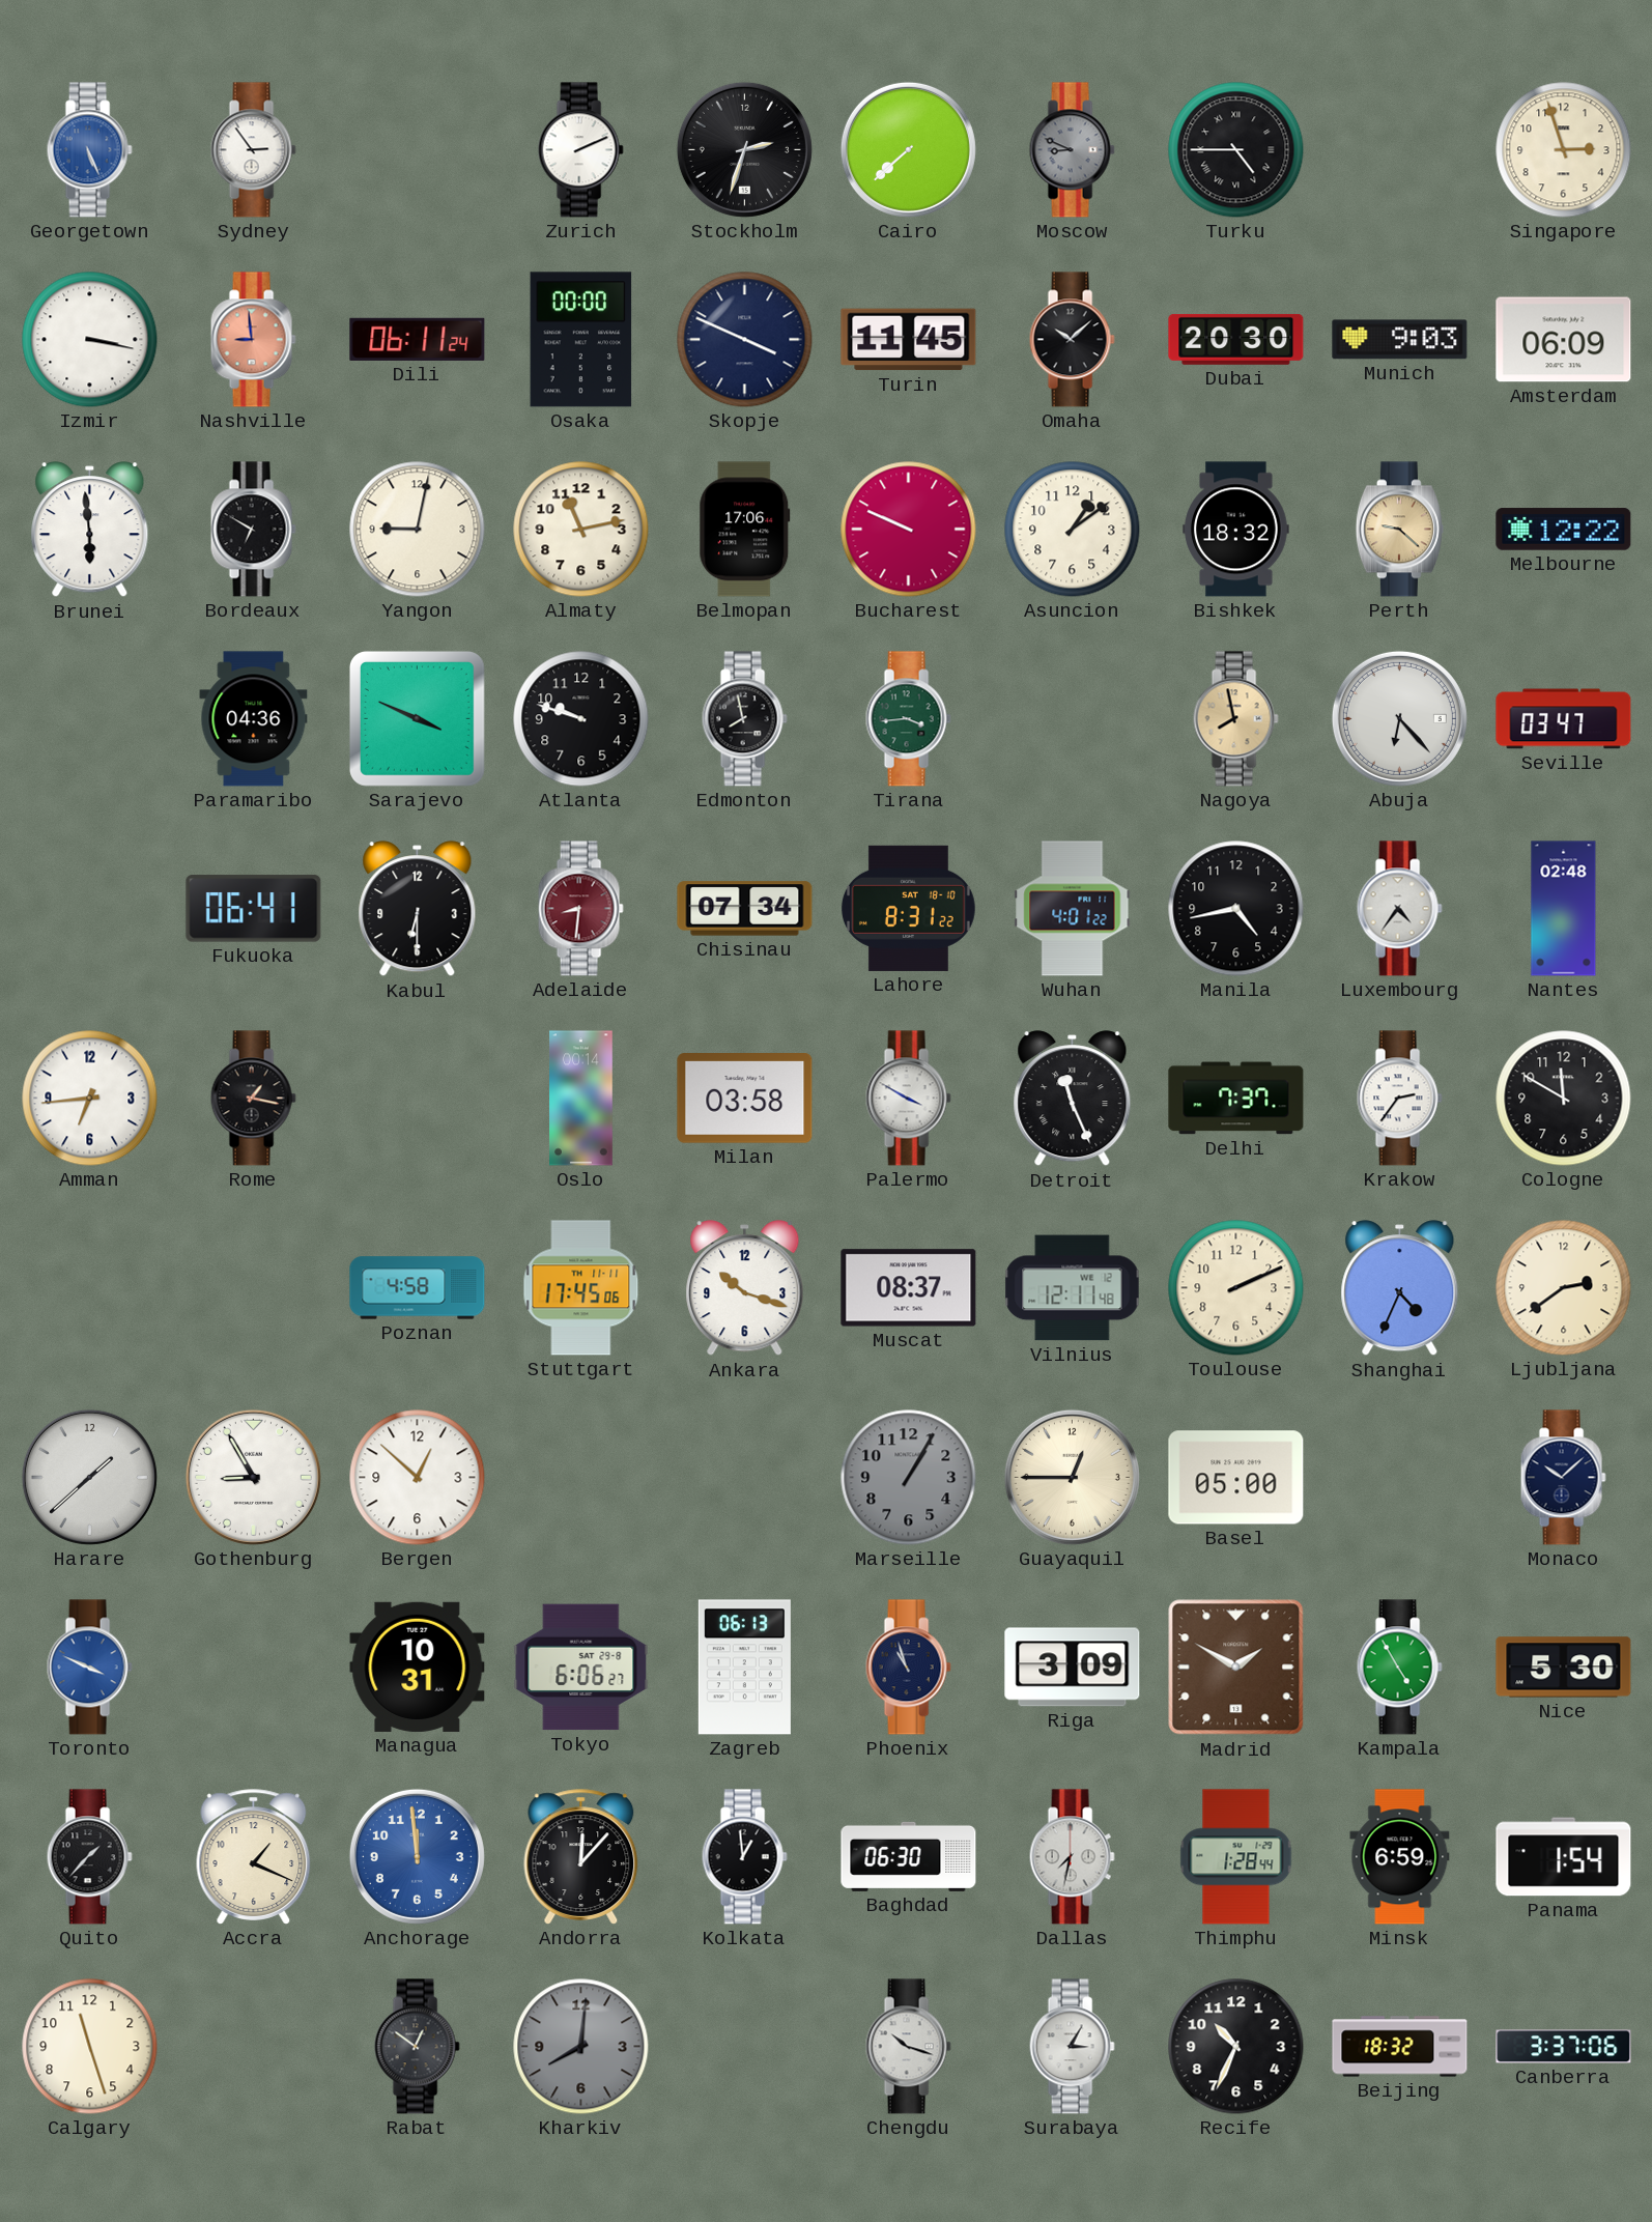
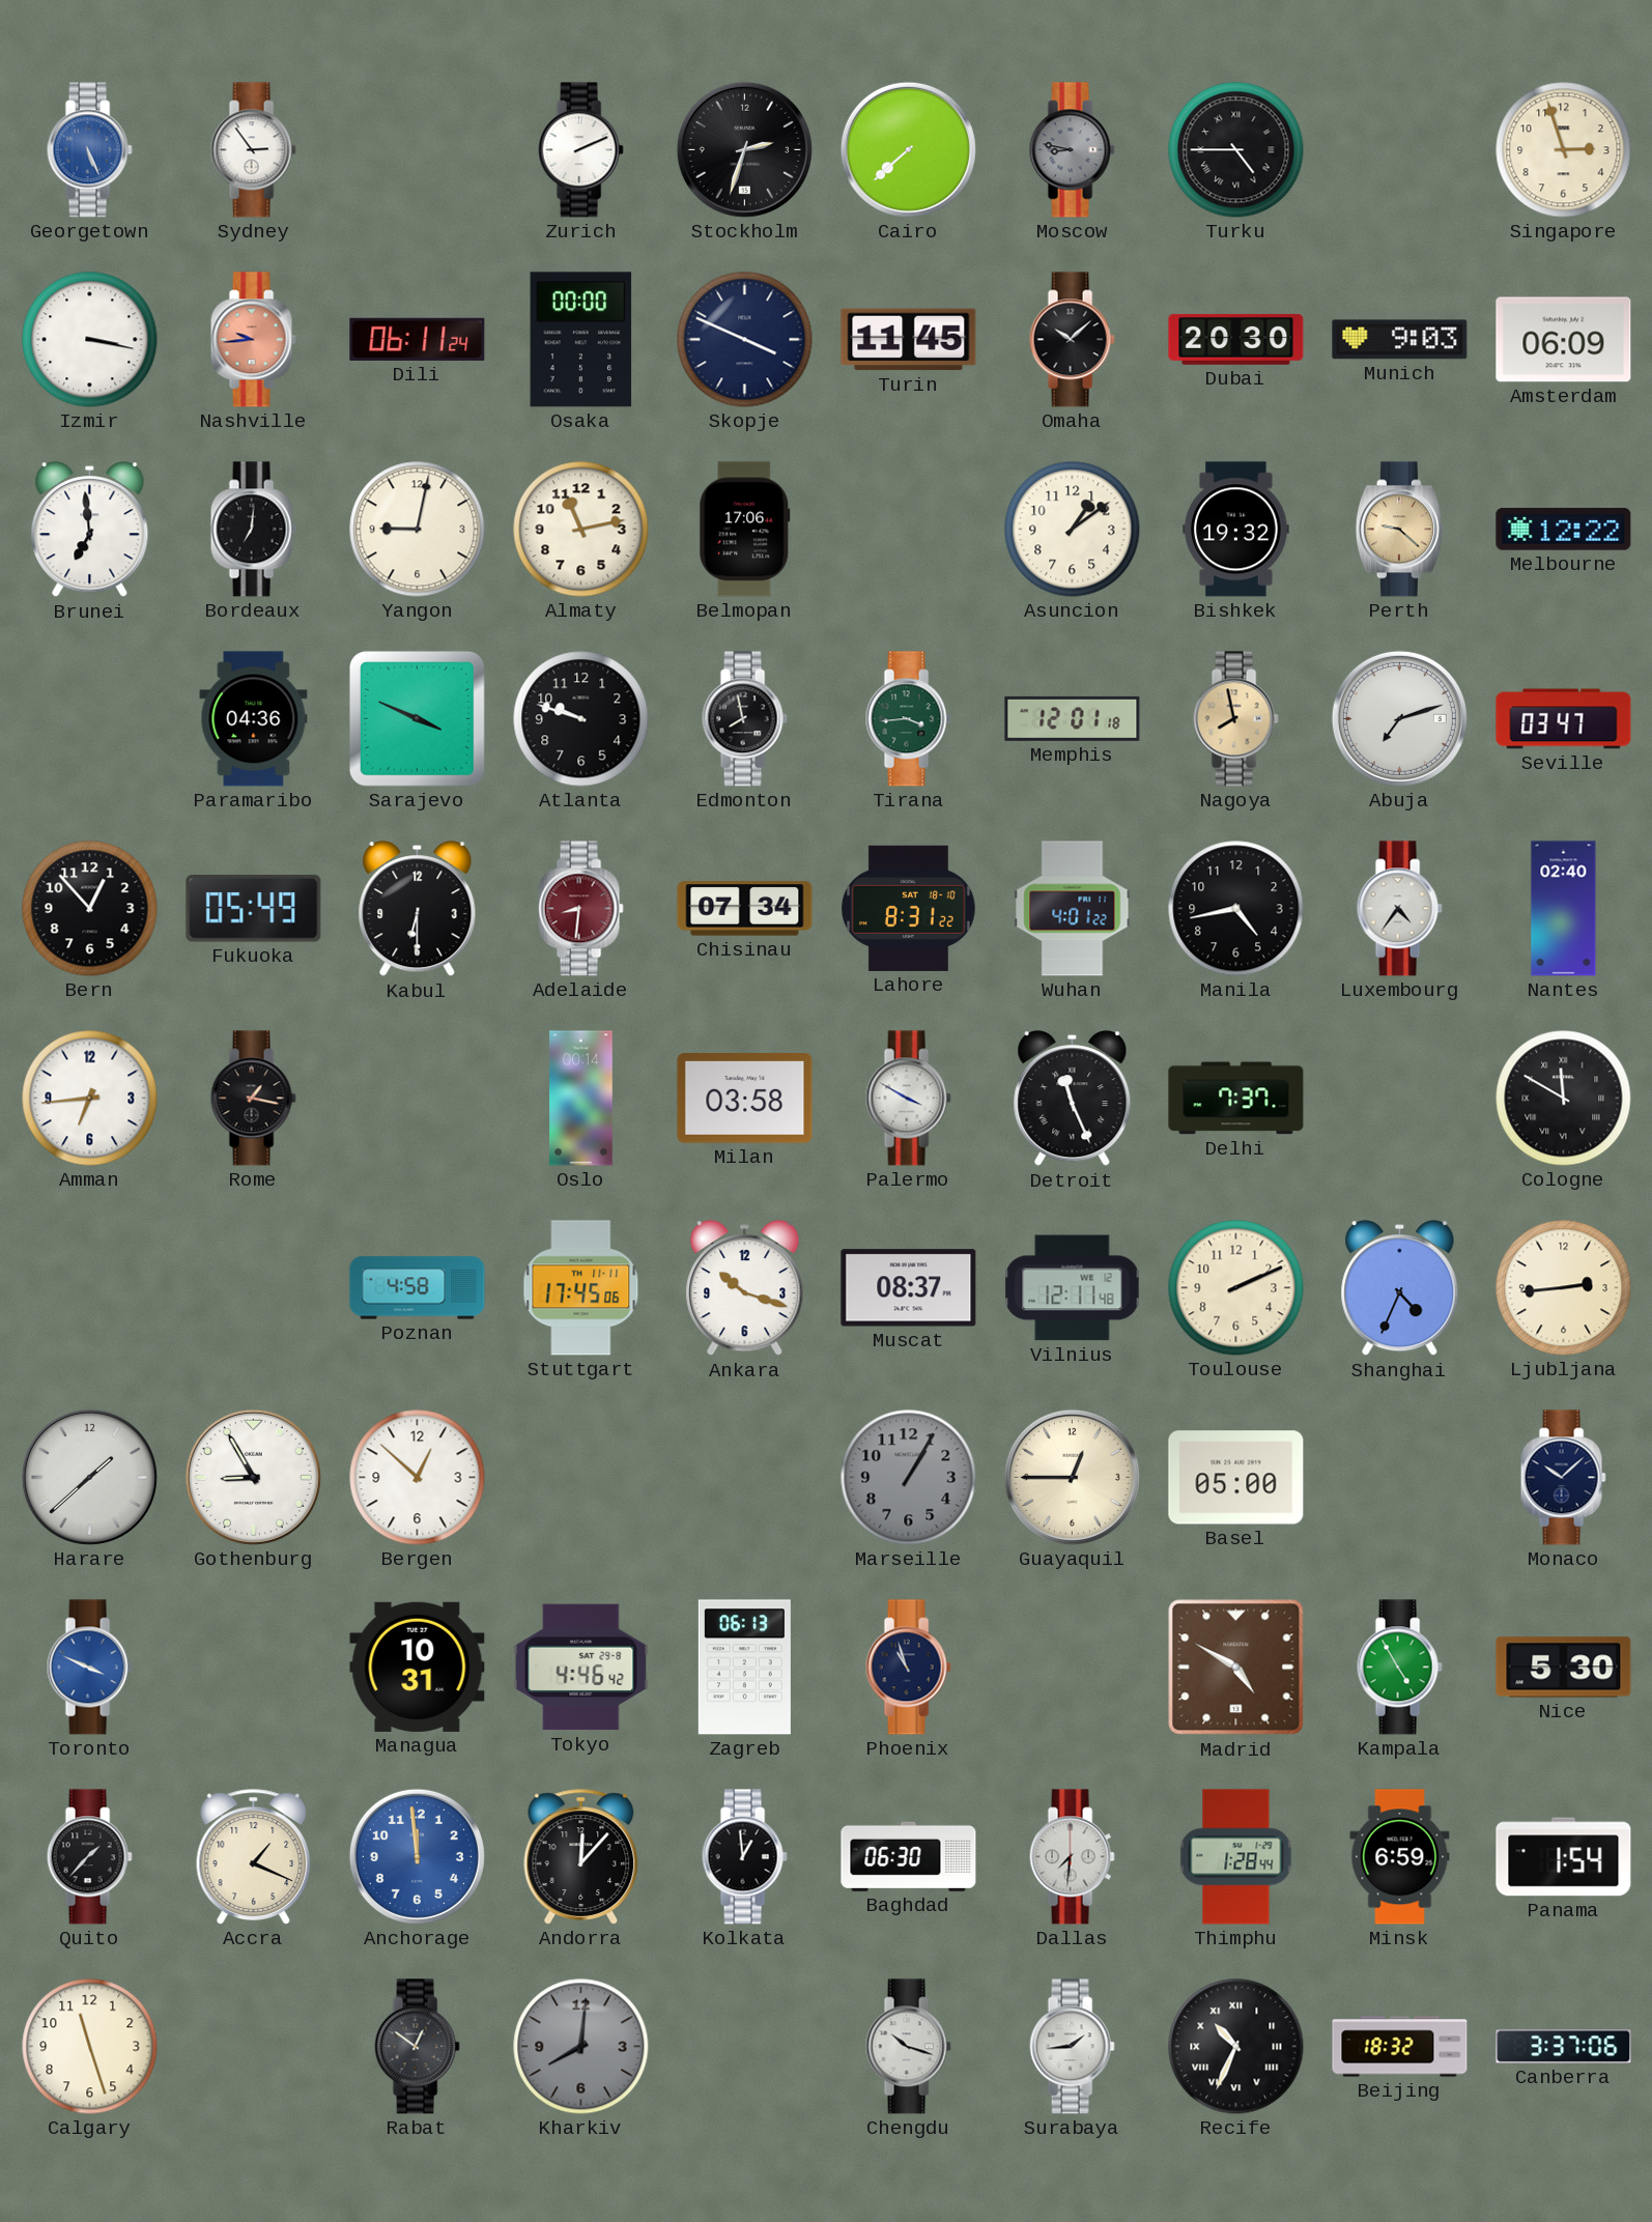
Moscow: 8:49 -> 8:47 (1072, 150)
Nashville: 8:59 -> 9:44 (253, 340)
Brunei: 5:59 -> 6:59 (90, 530)
Bordeaux: 6:50 -> 7:01 (253, 530)
Bucharest: 9:49 -> none (909, 530)
Bishkek: 18:32 -> 19:32 (1236, 530)
Memphis: none -> 12:01 (1073, 718)
Abuja: 6:23 -> 7:12 (1399, 718)
Bern: none -> 12:53 (90, 909)
Fukuoka: 06:41 -> 05:49 (254, 909)
Nantes: 02:48 -> 02:40 (1564, 909)
Krakow: 2:36 -> none (1399, 1099)
Cologne numerals: Arabic -> Roman (1564, 1099)
Ljubljana: 2:39 -> 2:44 (1564, 1288)
Tokyo: 6:06 -> 4:46 (581, 1668)
Riga: 3:09 -> none (1073, 1668)
Madrid: 1:50 -> 4:50 (1236, 1668)
Dallas: 7:32 -> 7:31 (1072, 1857)
Surabaya: 3:05 -> 1:44 (1072, 2047)
Recife numerals: Arabic -> Roman (1236, 2047)
